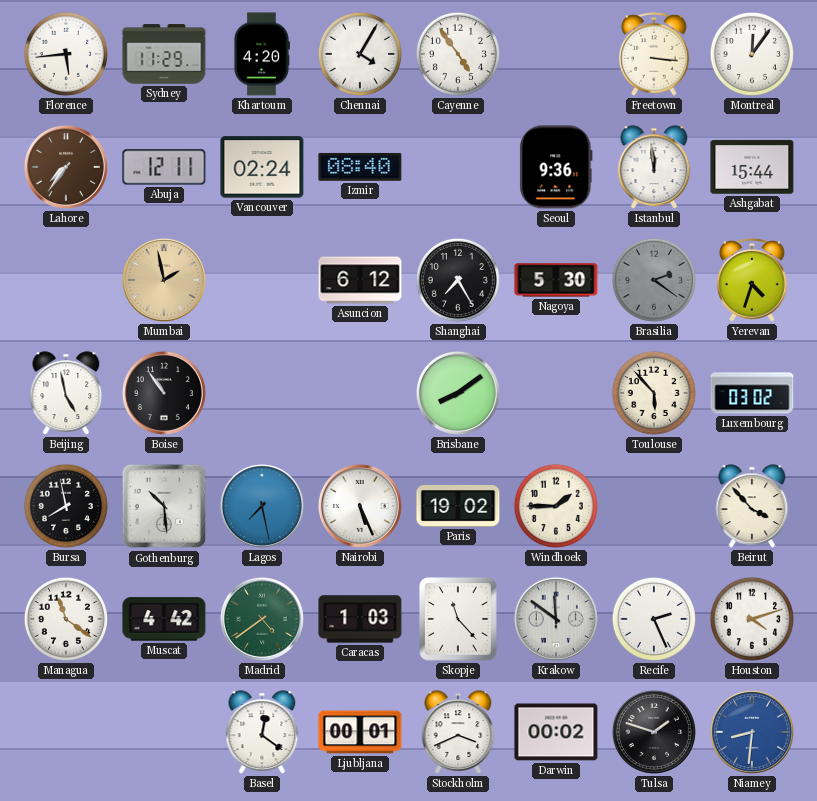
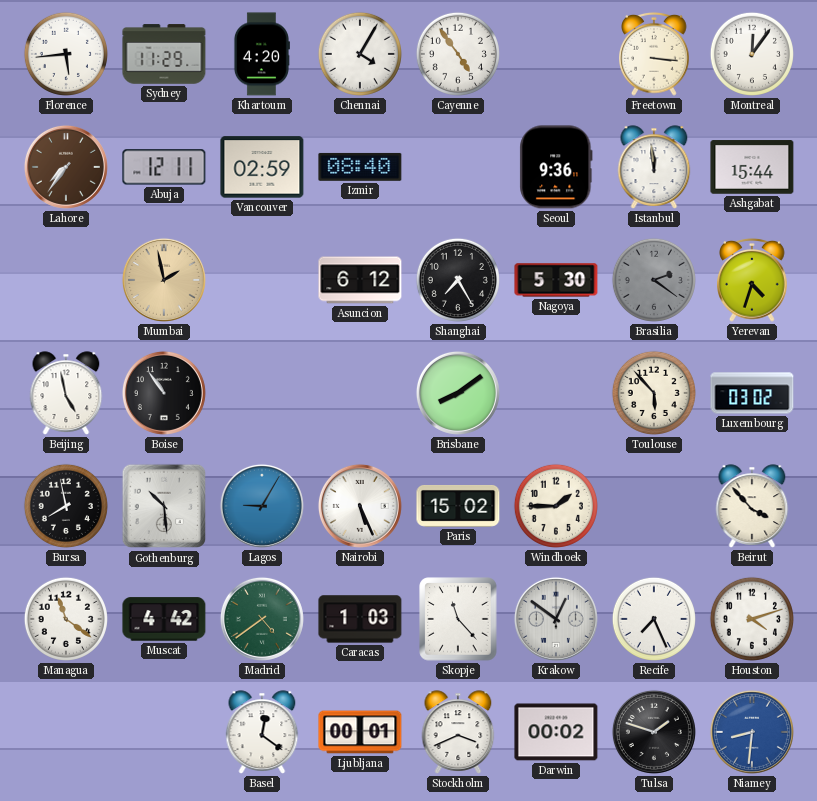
Vancouver: 02:24 -> 02:59 (262, 167)
Lagos: 7:28 -> 9:05 (262, 506)
Paris: 19:02 -> 15:02 (458, 506)
Krakow: 11:51 -> 12:51 (556, 619)
Recife: 2:26 -> 7:26 (654, 619)
